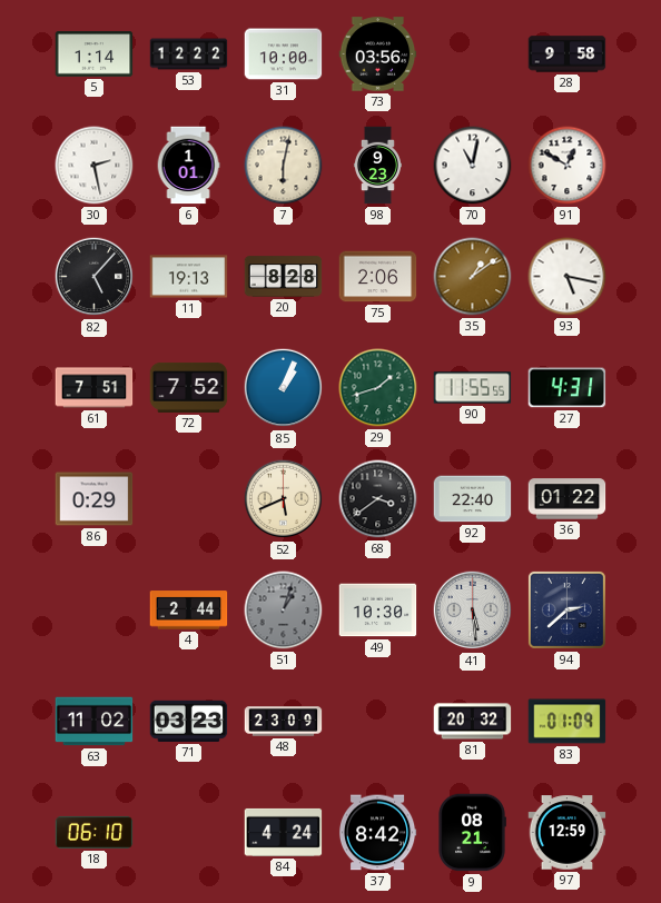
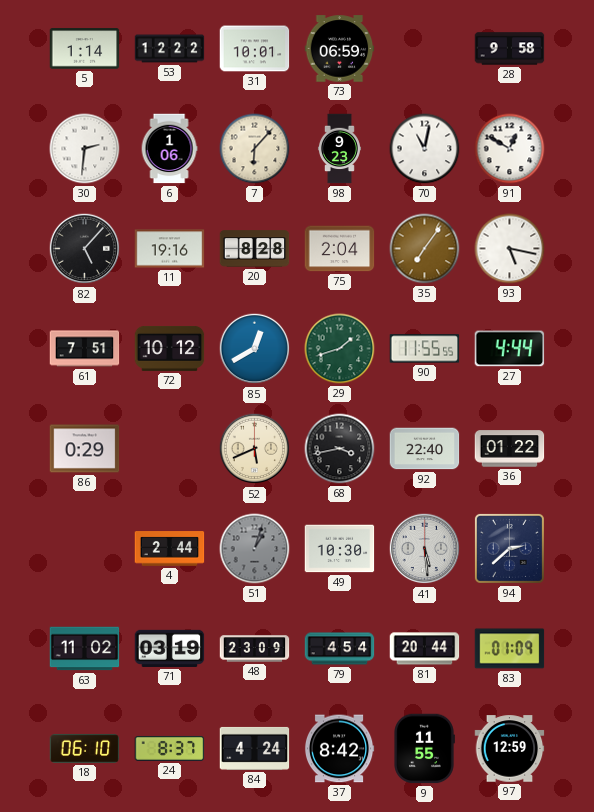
31: 10:00 -> 10:01 (255, 49)
73: 03:56 -> 06:59 (340, 49)
30: 2:28 -> 2:31 (85, 149)
6: 1:01 -> 1:06 (169, 149)
7: 6:02 -> 6:07 (255, 149)
11: 19:13 -> 19:16 (170, 249)
75: 2:06 -> 2:04 (340, 249)
35: 1:09 -> 7:06 (425, 249)
72: 7:52 -> 10:12 (170, 348)
85: 1:04 -> 12:40 (255, 349)
27: 4:31 -> 4:44 (510, 349)
68: 3:39 -> 3:43 (340, 449)
71: 03:23 -> 03:19 (170, 648)
79: none -> 4:54 (340, 649)
81: 20:32 -> 20:44 (425, 649)
24: none -> 8:37 (170, 748)
9: 08:21 -> 11:55 (424, 749)
